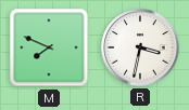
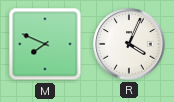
R: 3:32 -> 4:04 (129, 44)
